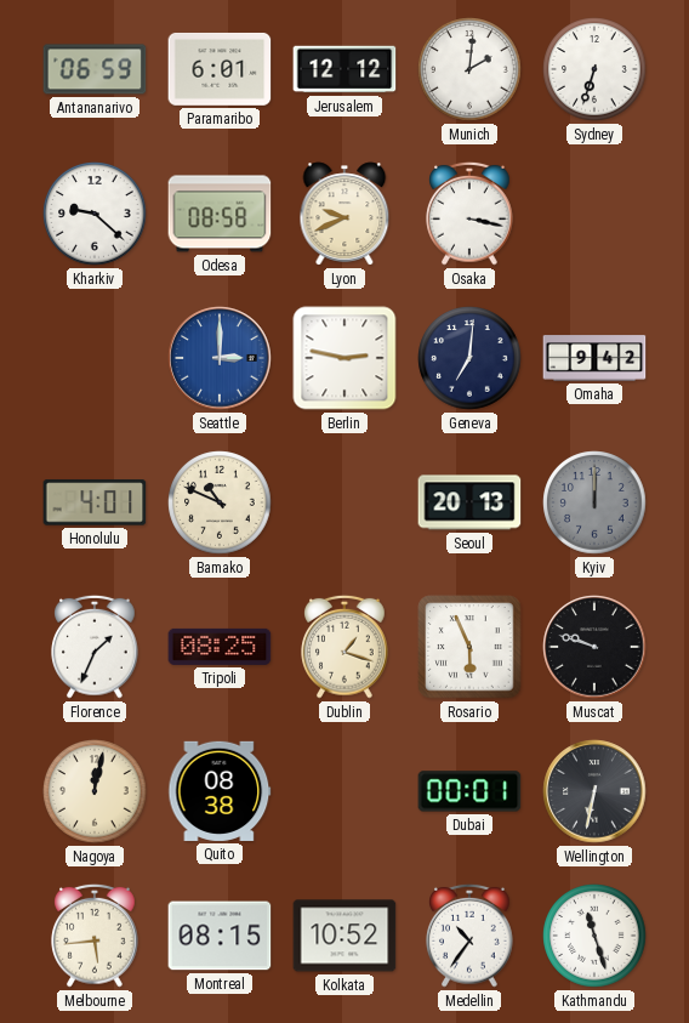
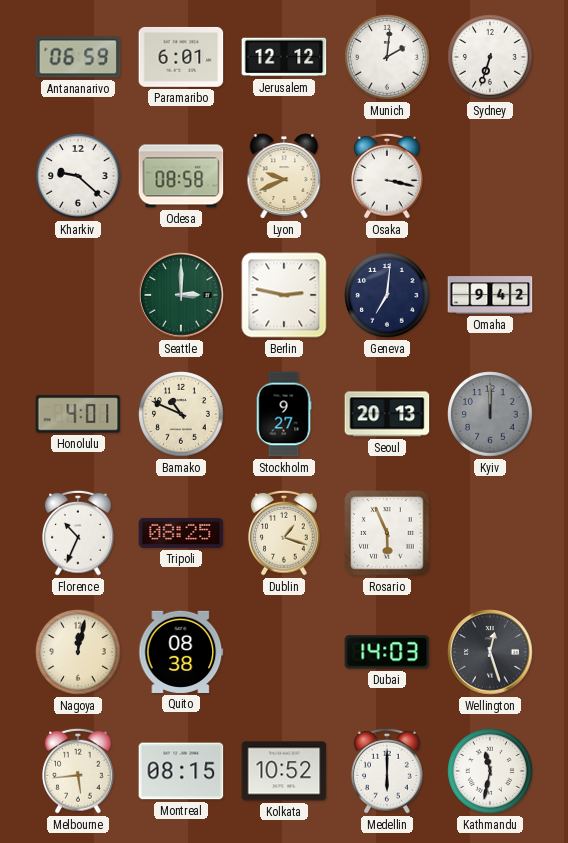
Seattle dial: blue -> green (181, 295)
Stockholm: none -> 9:27 (284, 414)
Florence: 1:34 -> 10:34 (78, 533)
Muscat: 9:48 -> none (594, 647)
Dubai: 00:01 -> 14:03 (387, 652)
Wellington: 6:32 -> 12:27 (490, 652)
Medellin: 10:36 -> 6:00 (387, 771)
Kathmandu: 11:27 -> 11:32 (490, 771)
